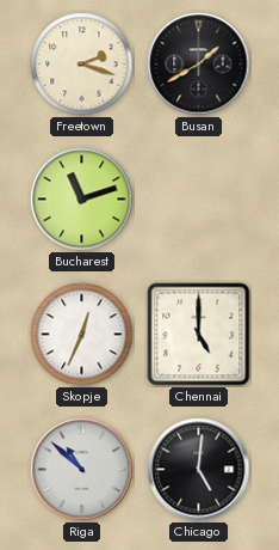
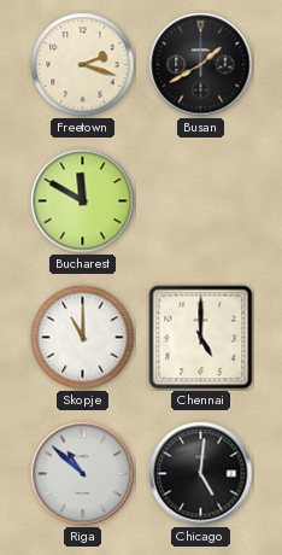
Bucharest: 11:12 -> 11:50 (83, 201)
Skopje: 12:34 -> 11:00 (83, 338)
